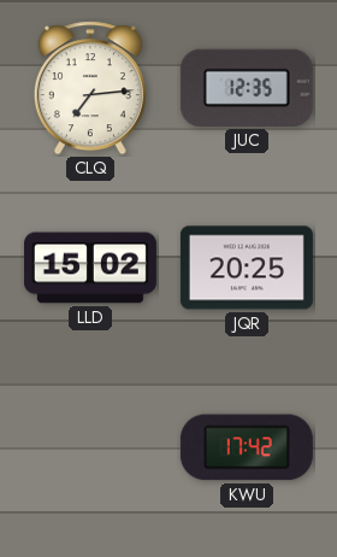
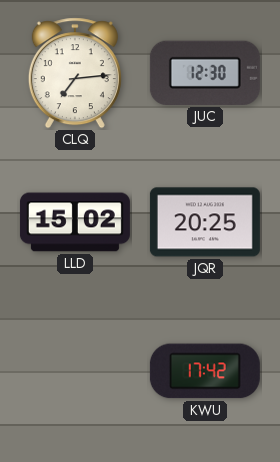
JUC: 12:35 -> 12:30 (205, 73)
